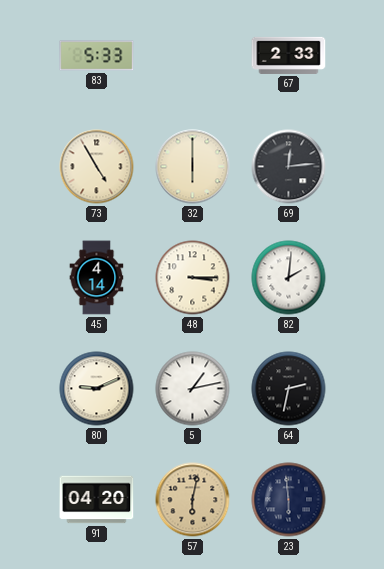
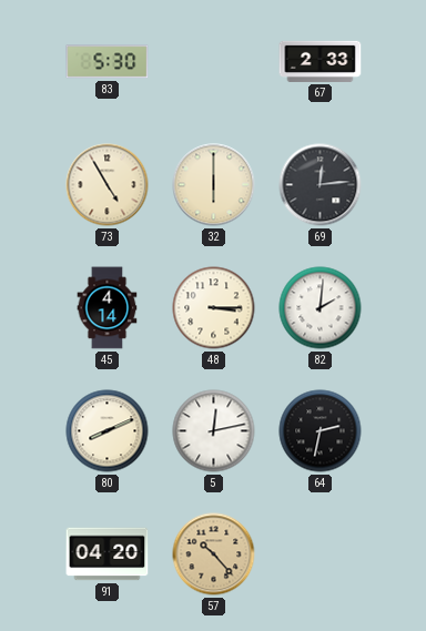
83: 5:33 -> 5:30 (108, 62)
80: 9:11 -> 8:11 (108, 431)
5: 1:13 -> 12:13 (214, 431)
57: 6:02 -> 10:23 (214, 554)
23: 5:59 -> none (289, 500)
